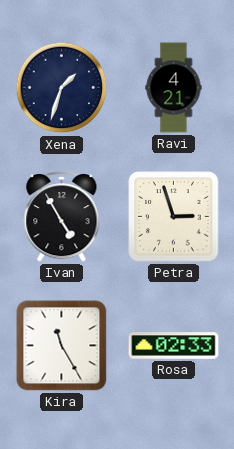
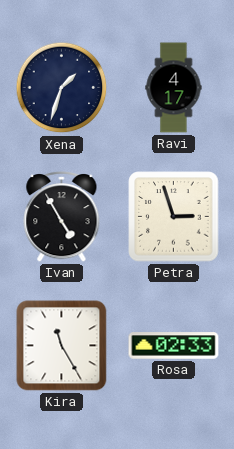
Ravi: 4:21 -> 4:17 (174, 88)
